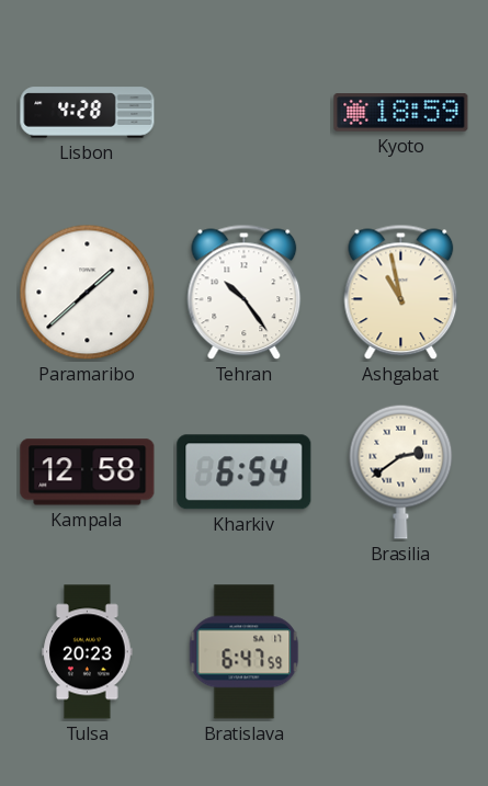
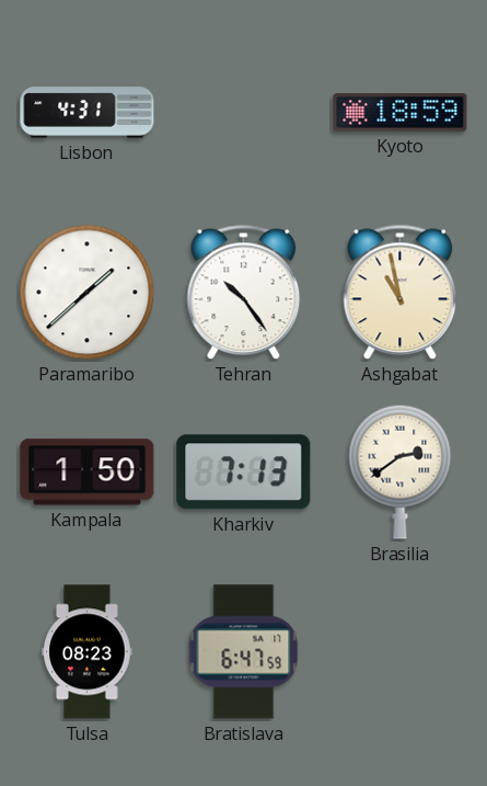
Lisbon: 4:28 -> 4:31 (88, 113)
Kampala: 12:58 -> 1:50 (88, 472)
Kharkiv: 6:54 -> 7:13 (244, 472)
Tulsa: 20:23 -> 08:23 (88, 652)
